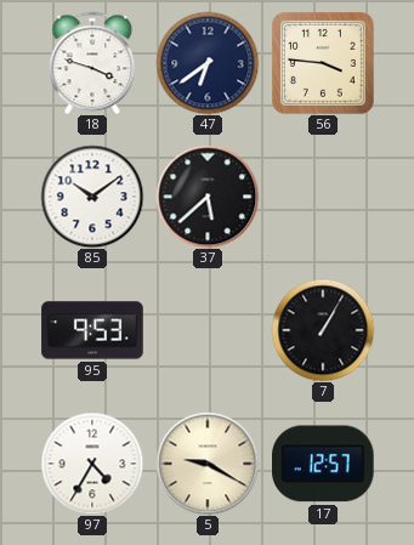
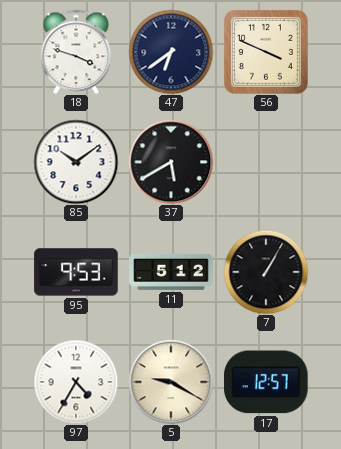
56: 3:46 -> 3:49 (266, 52)
37: 5:38 -> 5:40 (171, 162)
11: none -> 5:12 (171, 272)
